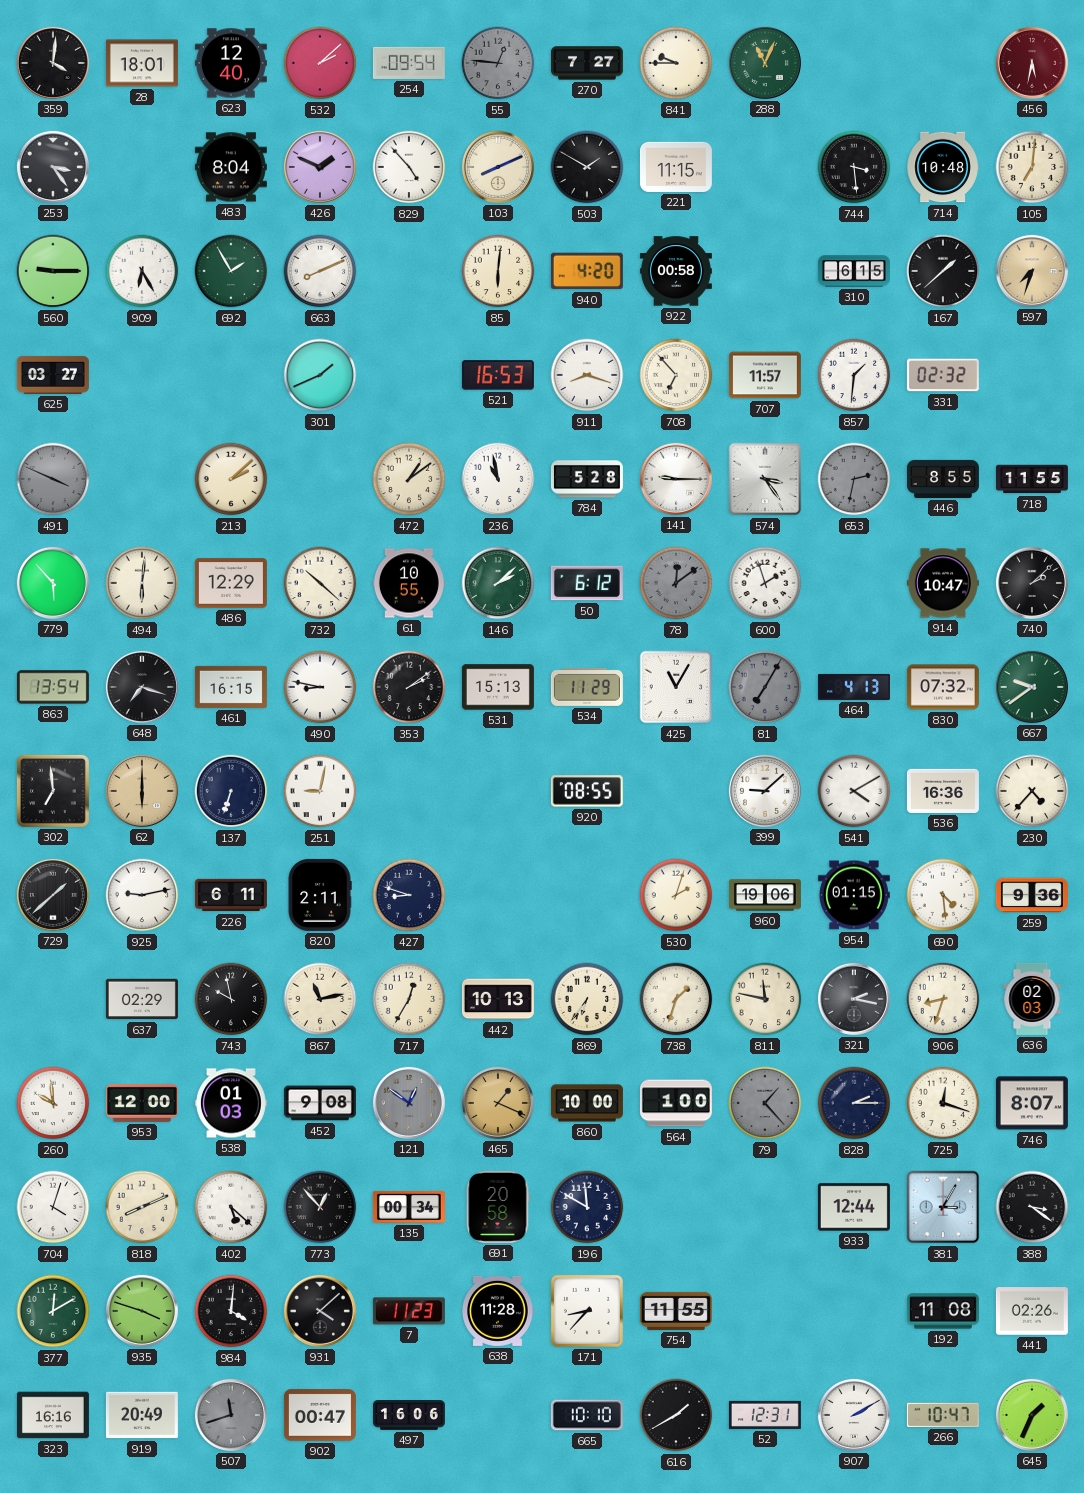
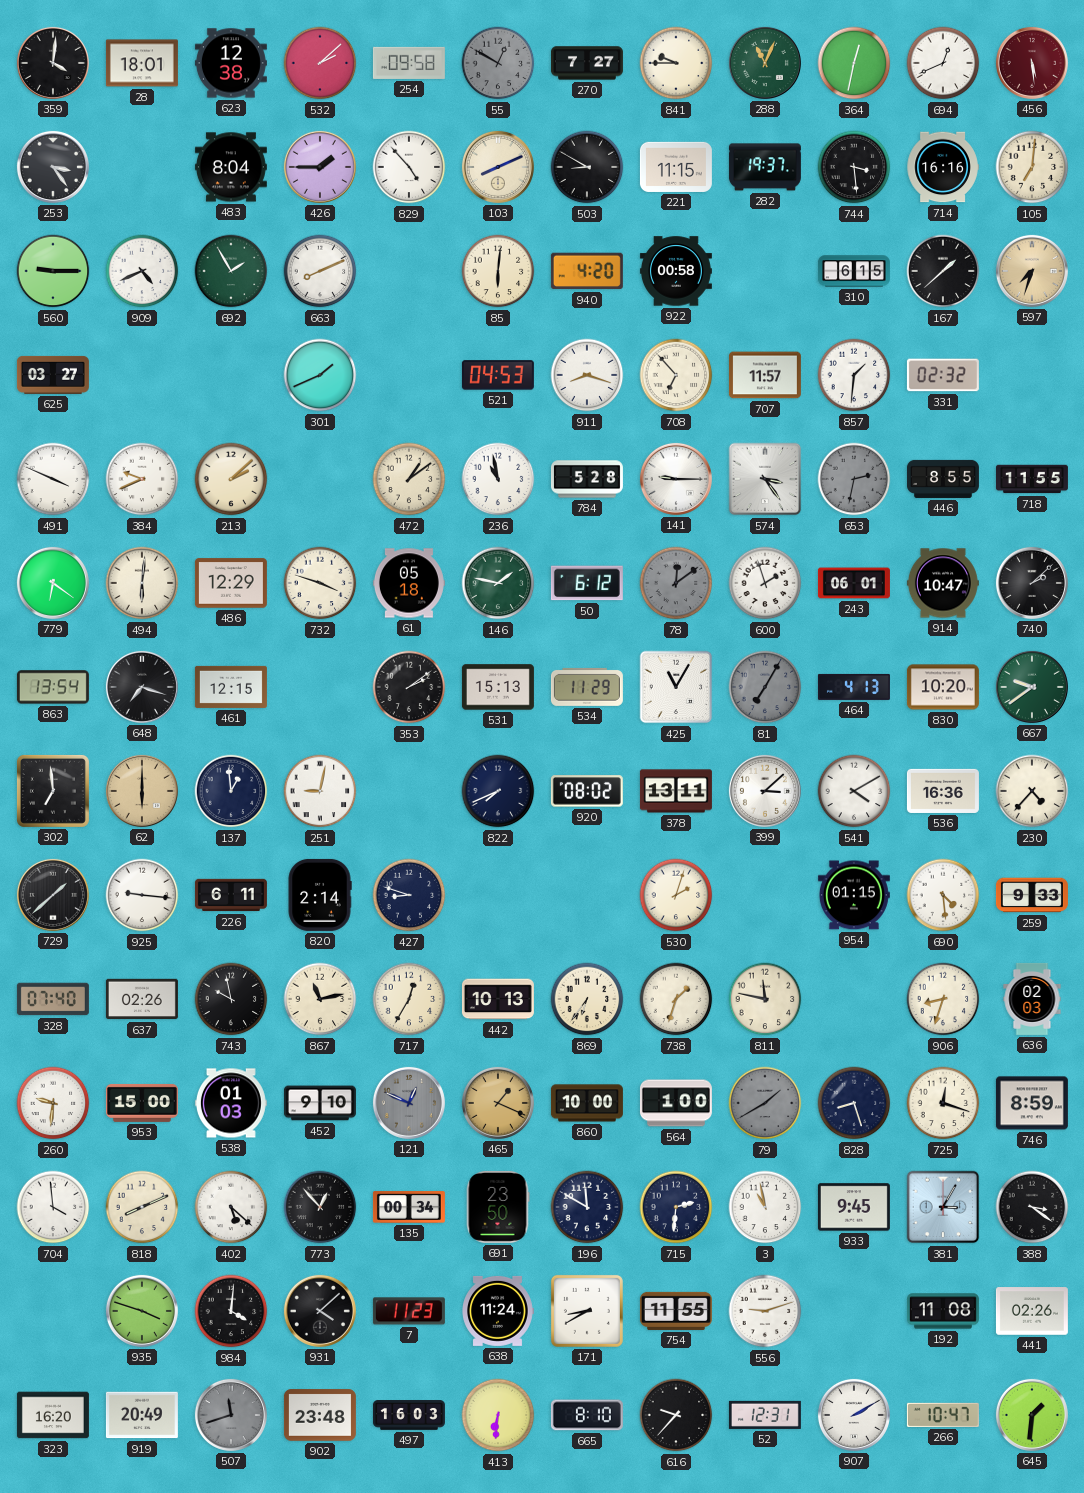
623: 12:40 -> 12:38 (231, 63)
254: 09:54 -> 09:58 (409, 63)
55: 12:46 -> 12:50 (498, 63)
364: none -> 12:32 (854, 63)
694: none -> 12:41 (943, 63)
456: 5:32 -> 5:29 (1032, 63)
426: 1:49 -> 1:45 (320, 167)
503: 1:50 -> 8:50 (587, 167)
282: none -> 19:37 (765, 167)
714: 10:48 -> 16:16 (943, 167)
909: 6:25 -> 4:41 (142, 271)
521: 16:53 -> 04:53 (498, 375)
491 dial: grey -> white (53, 479)
384: none -> 9:41 (142, 479)
779: 5:53 -> 6:21 (53, 583)
732: 10:22 -> 3:48 (320, 583)
61: 10:55 -> 05:18 (409, 583)
146: 2:08 -> 1:47 (498, 583)
243: none -> 06:01 (854, 583)
461: 16:15 -> 12:15 (231, 687)
490: 8:47 -> none (320, 687)
830: 07:32 -> 10:20 (943, 687)
137: 6:33 -> 12:59 (231, 791)
822: none -> 7:41 (498, 791)
920: 08:55 -> 08:02 (587, 791)
378: none -> 13:11 (676, 791)
399: 9:08 -> 3:08 (765, 791)
925: 9:13 -> 9:16 (142, 895)
820: 2:11 -> 2:14 (320, 895)
960: 19:06 -> none (765, 895)
259: 9:36 -> 9:33 (1032, 895)
328: none -> 07:40 (53, 999)
637: 02:29 -> 02:26 (142, 999)
321: 2:17 -> none (854, 999)
260: 9:59 -> 9:31 (53, 1103)
953: 12:00 -> 15:00 (142, 1103)
452: 9:08 -> 9:10 (320, 1103)
121: 12:51 -> 12:49 (409, 1103)
79: 1:23 -> 1:40 (765, 1103)
828: 2:15 -> 8:27 (854, 1103)
746: 8:07 -> 8:59 (1032, 1103)
704: 4:03 -> 3:59 (53, 1207)
691: 20:58 -> 23:50 (498, 1207)
715: none -> 2:31 (676, 1207)
3: none -> 10:58 (765, 1207)
933: 12:44 -> 9:45 (854, 1207)
377: 12:10 -> none (53, 1311)
638: 11:28 -> 11:24 (498, 1311)
171: 8:37 -> 8:40 (587, 1311)
556: none -> 9:12 (765, 1311)
323: 16:16 -> 16:20 (53, 1415)
902: 00:47 -> 23:48 (320, 1415)
497: 16:06 -> 16:03 (409, 1415)
413: none -> 6:31 (498, 1415)
665: 10:10 -> 8:10 (587, 1415)
616: 1:40 -> 9:37 (676, 1415)
645: 1:34 -> 1:31 (1032, 1415)
